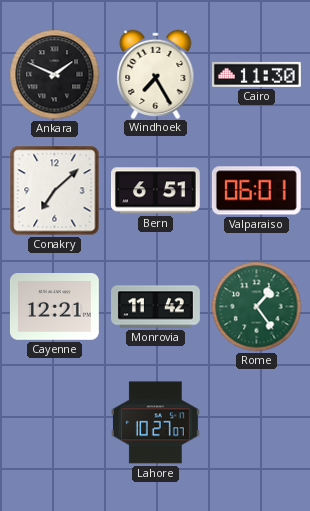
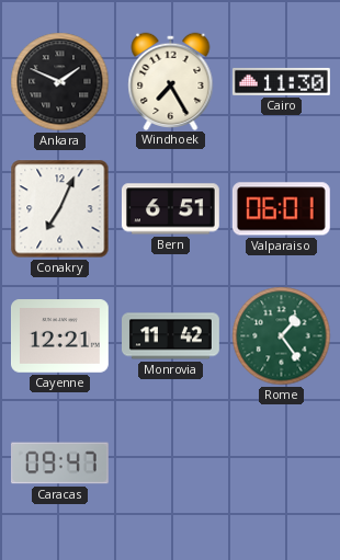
Conakry: 7:08 -> 7:04 (60, 209)
Caracas: none -> 09:47 (59, 464)
Lahore: 10:27 -> none (155, 423)
